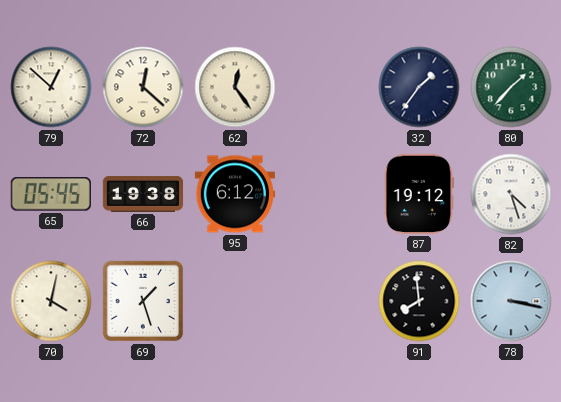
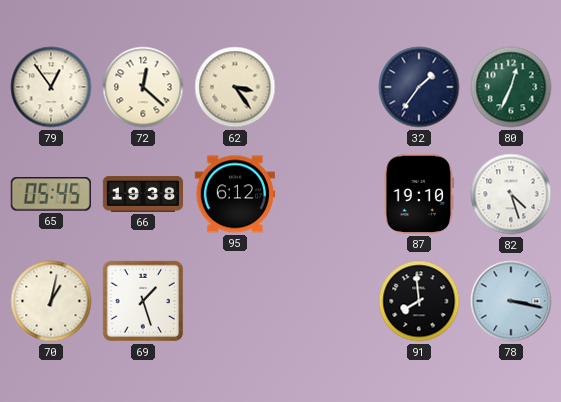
79: 12:52 -> 12:54 (51, 87)
62: 12:24 -> 3:24 (235, 87)
80: 1:37 -> 12:34 (511, 87)
87: 19:12 -> 19:10 (419, 194)
70: 4:02 -> 1:02 (51, 301)
